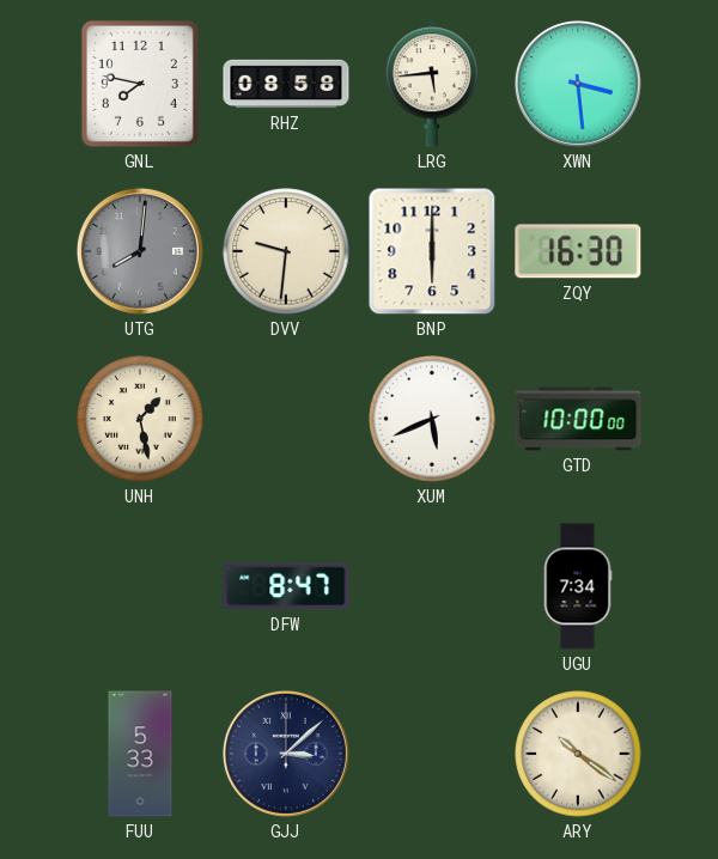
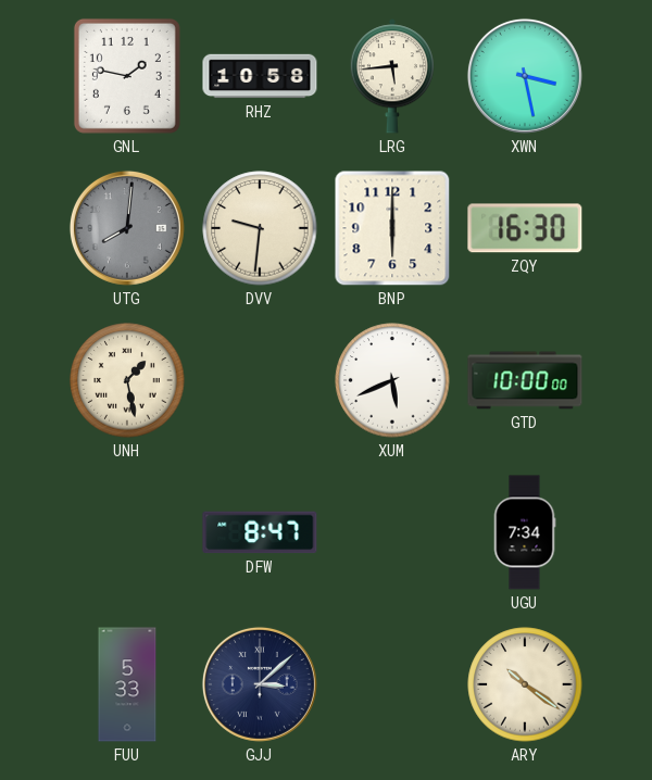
GNL: 7:47 -> 1:47 (127, 76)
RHZ: 08:58 -> 10:58 (260, 76)
XWN: 3:29 -> 3:28 (525, 76)
